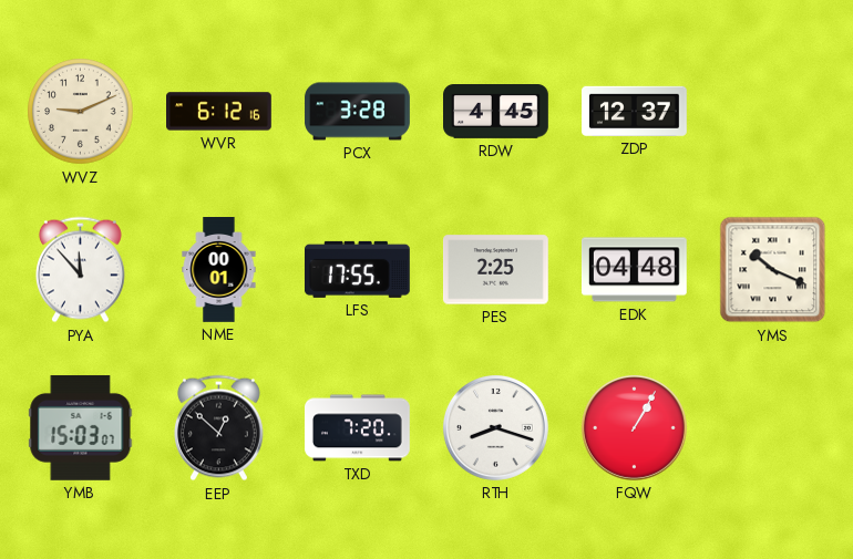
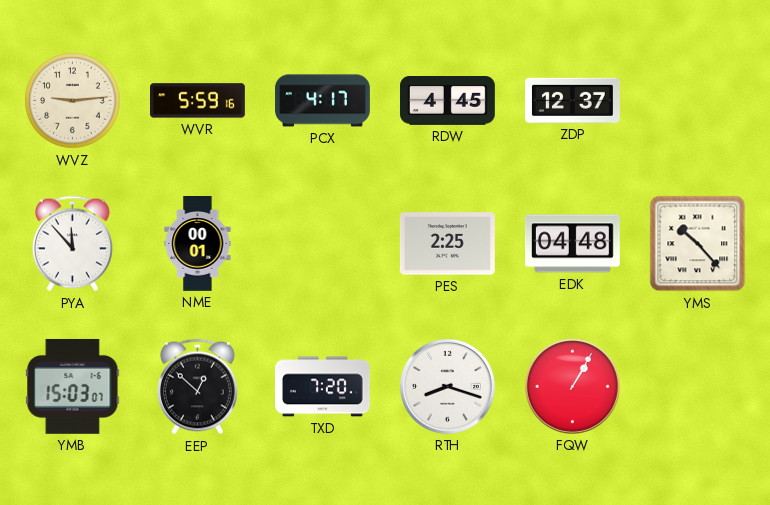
WVZ: 9:11 -> 9:14 (73, 101)
WVR: 6:12 -> 5:59 (198, 101)
PCX: 3:28 -> 4:17 (323, 101)
LFS: 17:55 -> none (357, 269)
YMS: 10:19 -> 10:23 (698, 244)
